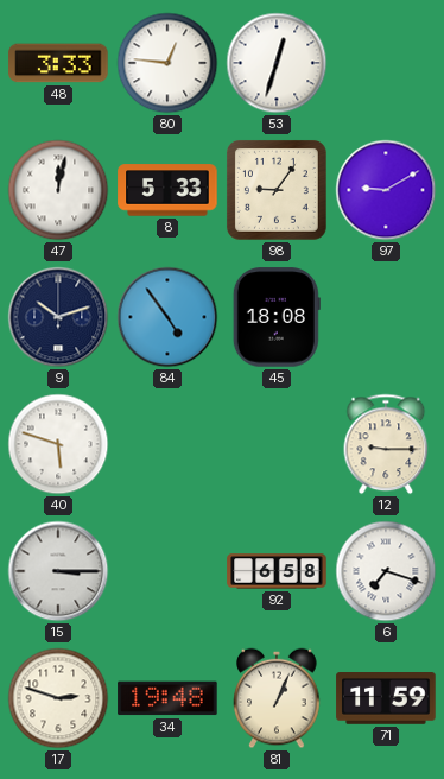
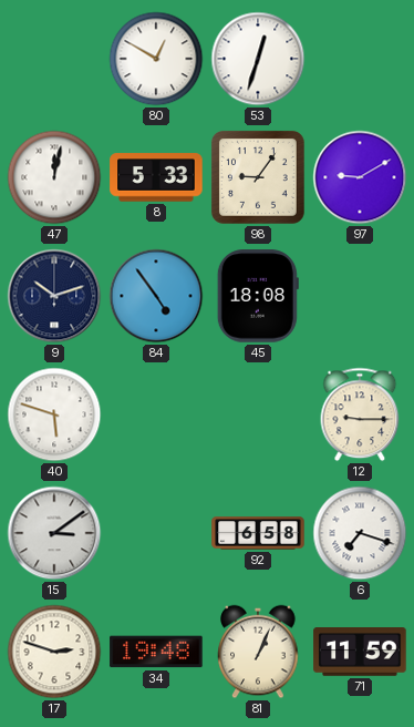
48: 3:33 -> none (58, 63)
80: 12:46 -> 12:50 (156, 59)
15: 3:15 -> 3:09 (54, 533)
